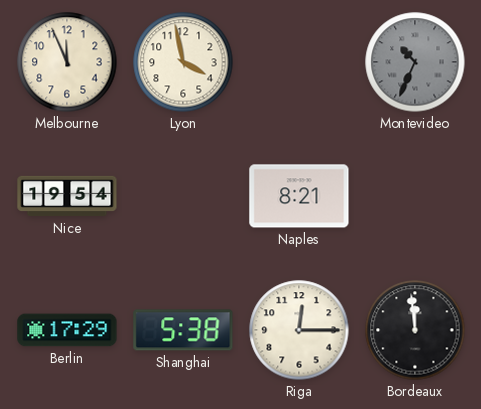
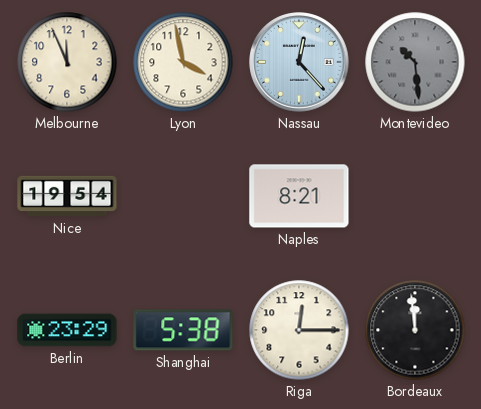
Nassau: none -> 12:23 (299, 62)
Montevideo: 10:34 -> 10:29 (415, 62)
Berlin: 17:29 -> 23:29 (67, 330)
